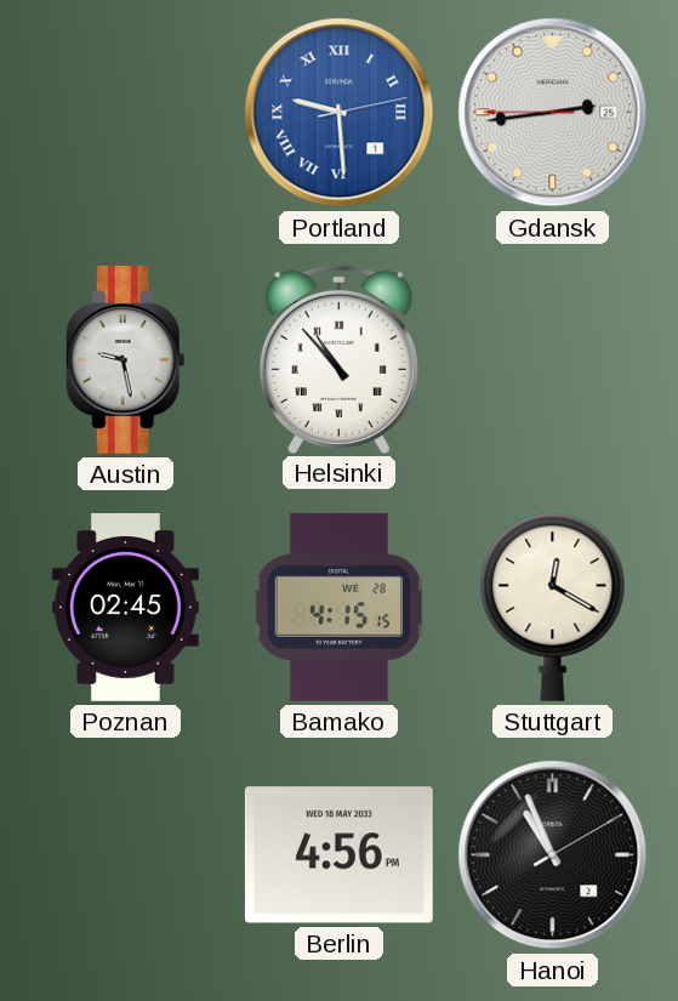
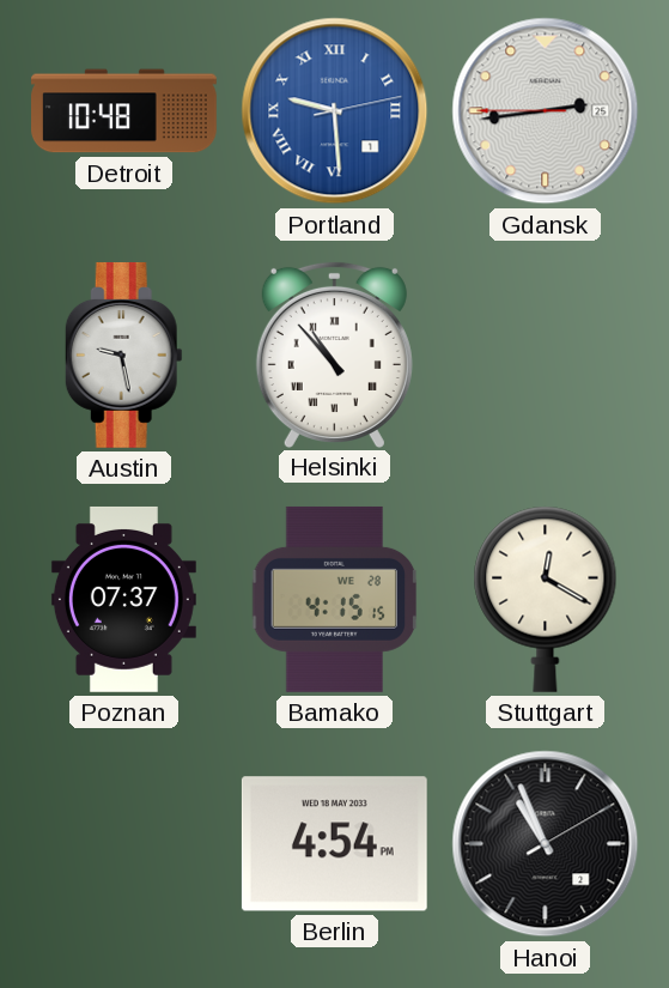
Detroit: none -> 10:48 (124, 111)
Poznan: 02:45 -> 07:37 (123, 599)
Berlin: 4:56 -> 4:54 (334, 844)
